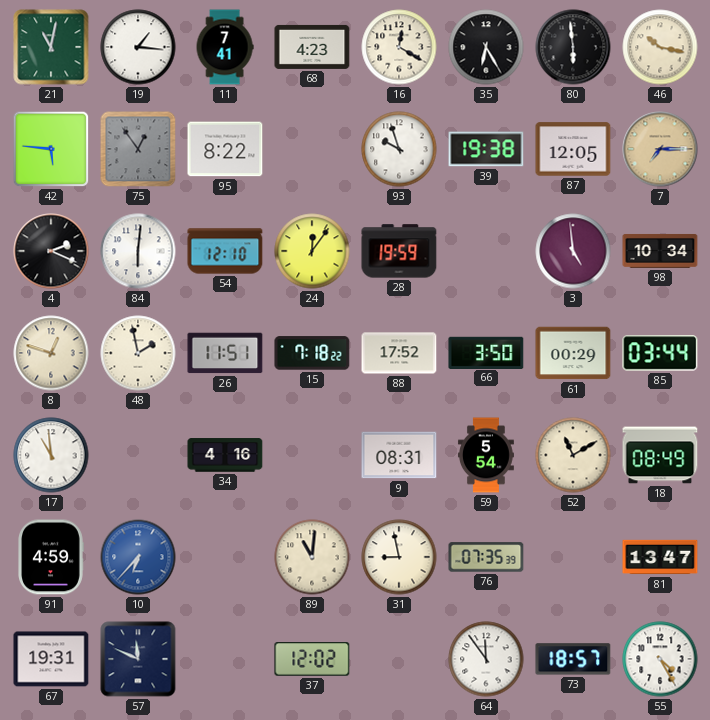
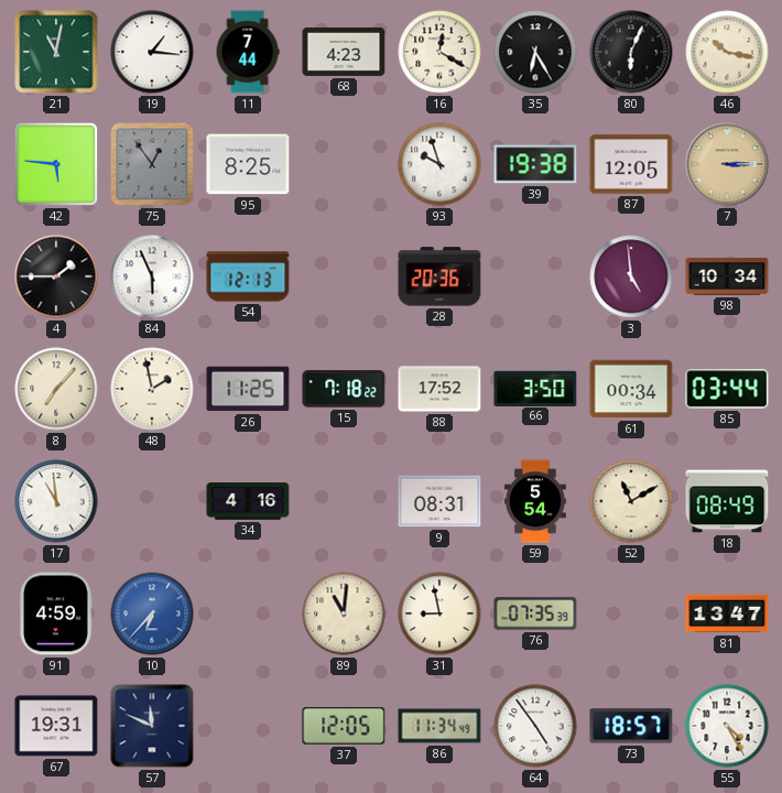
11: 7:41 -> 7:44 (248, 52)
80: 5:59 -> 6:04 (631, 52)
95: 8:22 -> 8:25 (248, 164)
7: 7:15 -> 3:15 (727, 164)
4: 2:19 -> 1:45 (56, 276)
84: 6:01 -> 5:56 (152, 276)
54: 12:10 -> 12:13 (248, 276)
24: 12:06 -> none (312, 251)
28: 19:59 -> 20:36 (439, 276)
8: 12:48 -> 7:07 (56, 389)
26: 11:51 -> 11:25 (248, 389)
61: 00:29 -> 00:34 (631, 389)
37: 12:02 -> 12:05 (344, 726)
86: none -> 11:34 (439, 726)
64: 11:54 -> 4:54 (535, 726)
